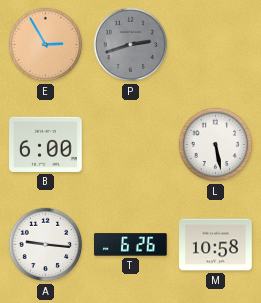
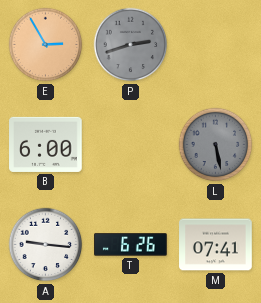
L dial: white -> grey (216, 145)
M: 10:58 -> 07:41 (216, 245)
